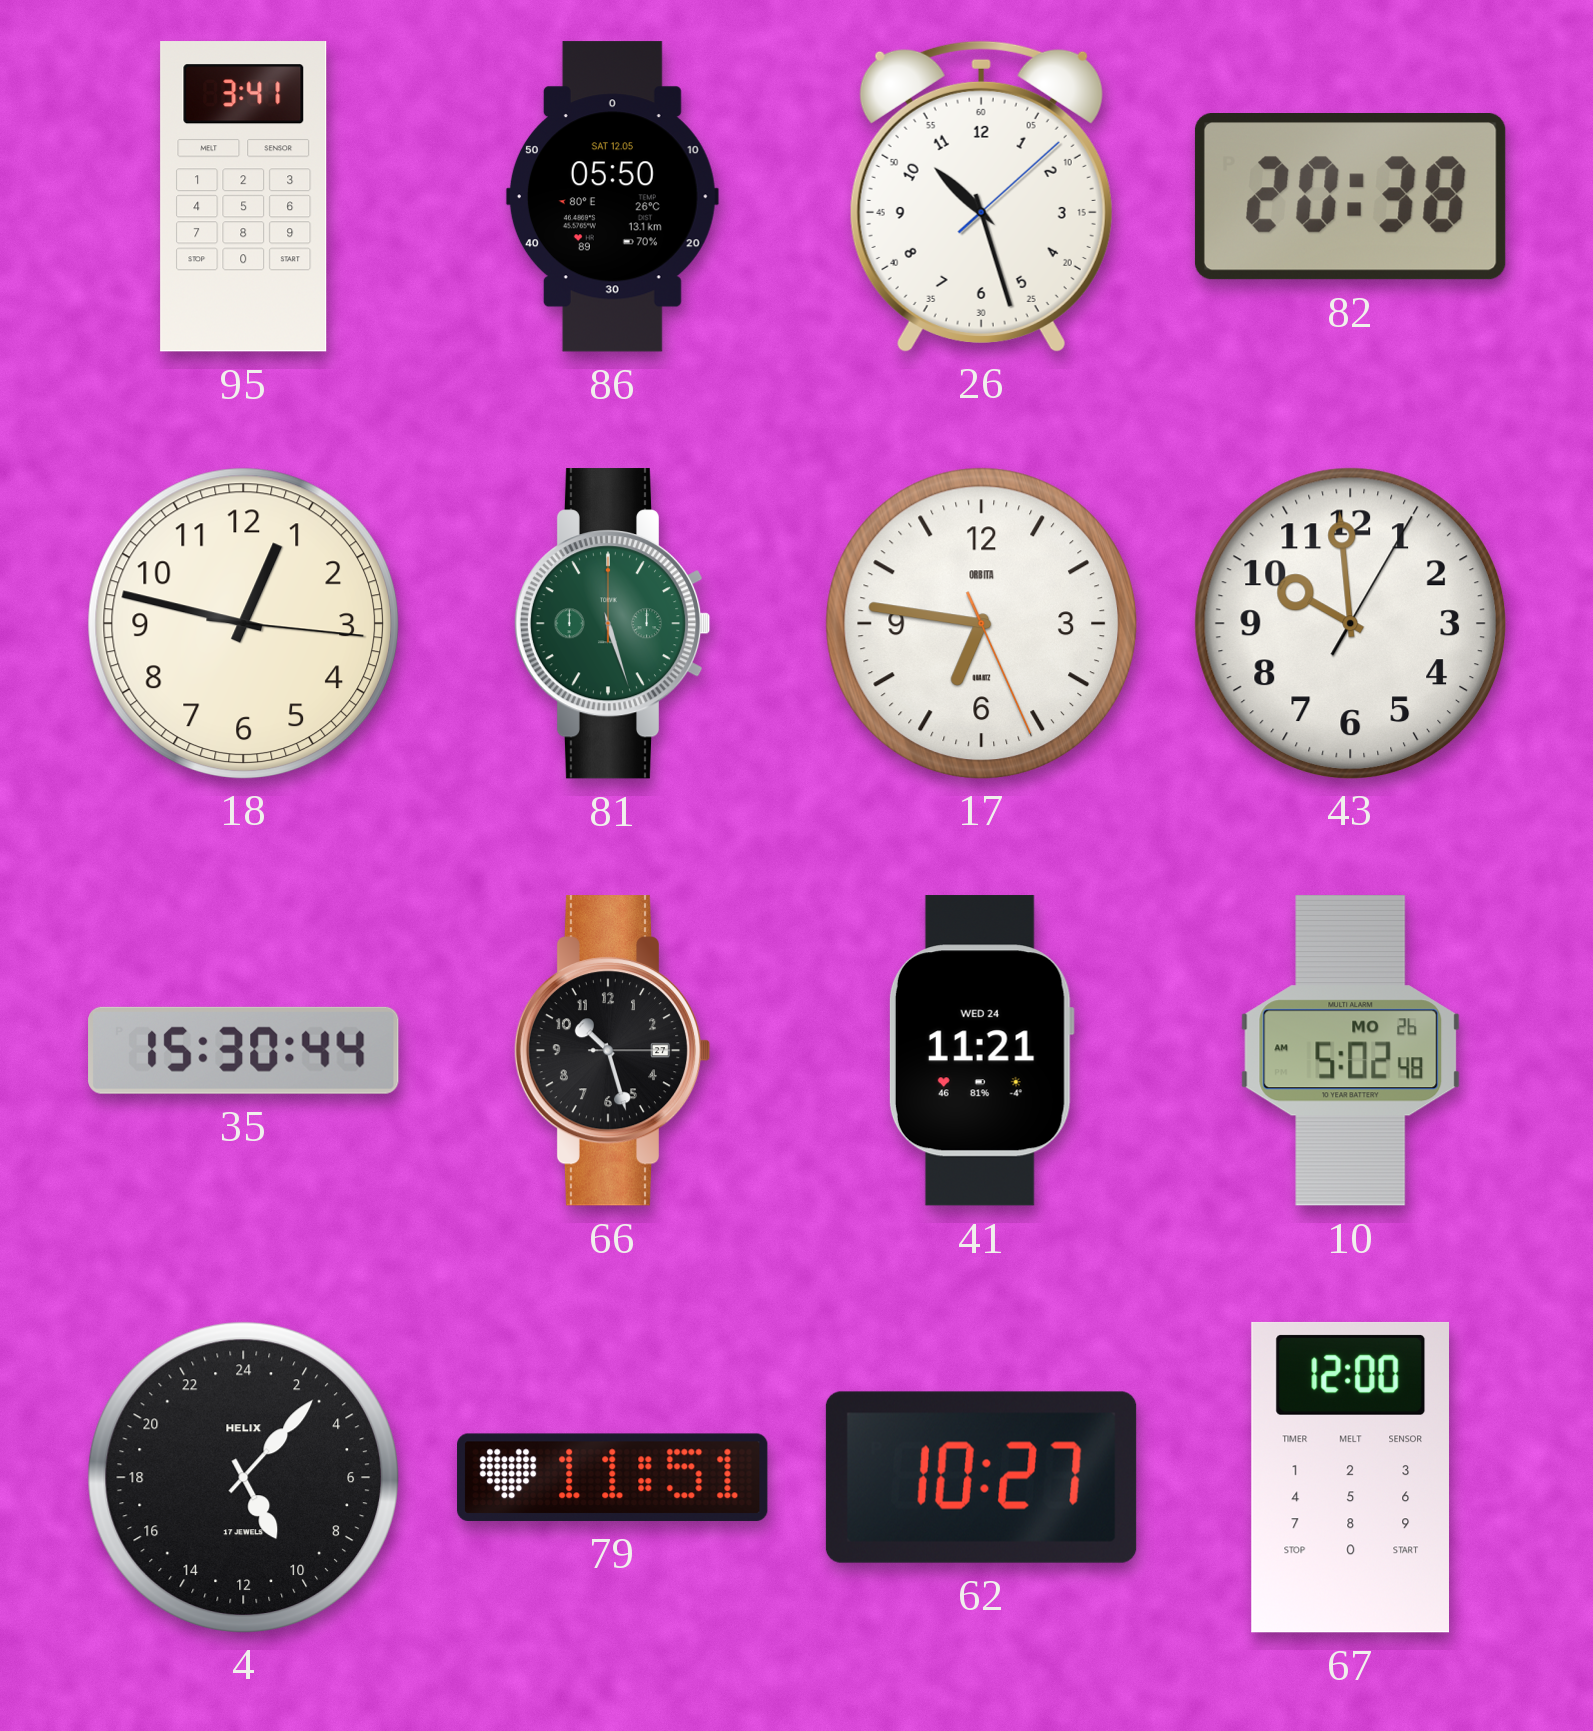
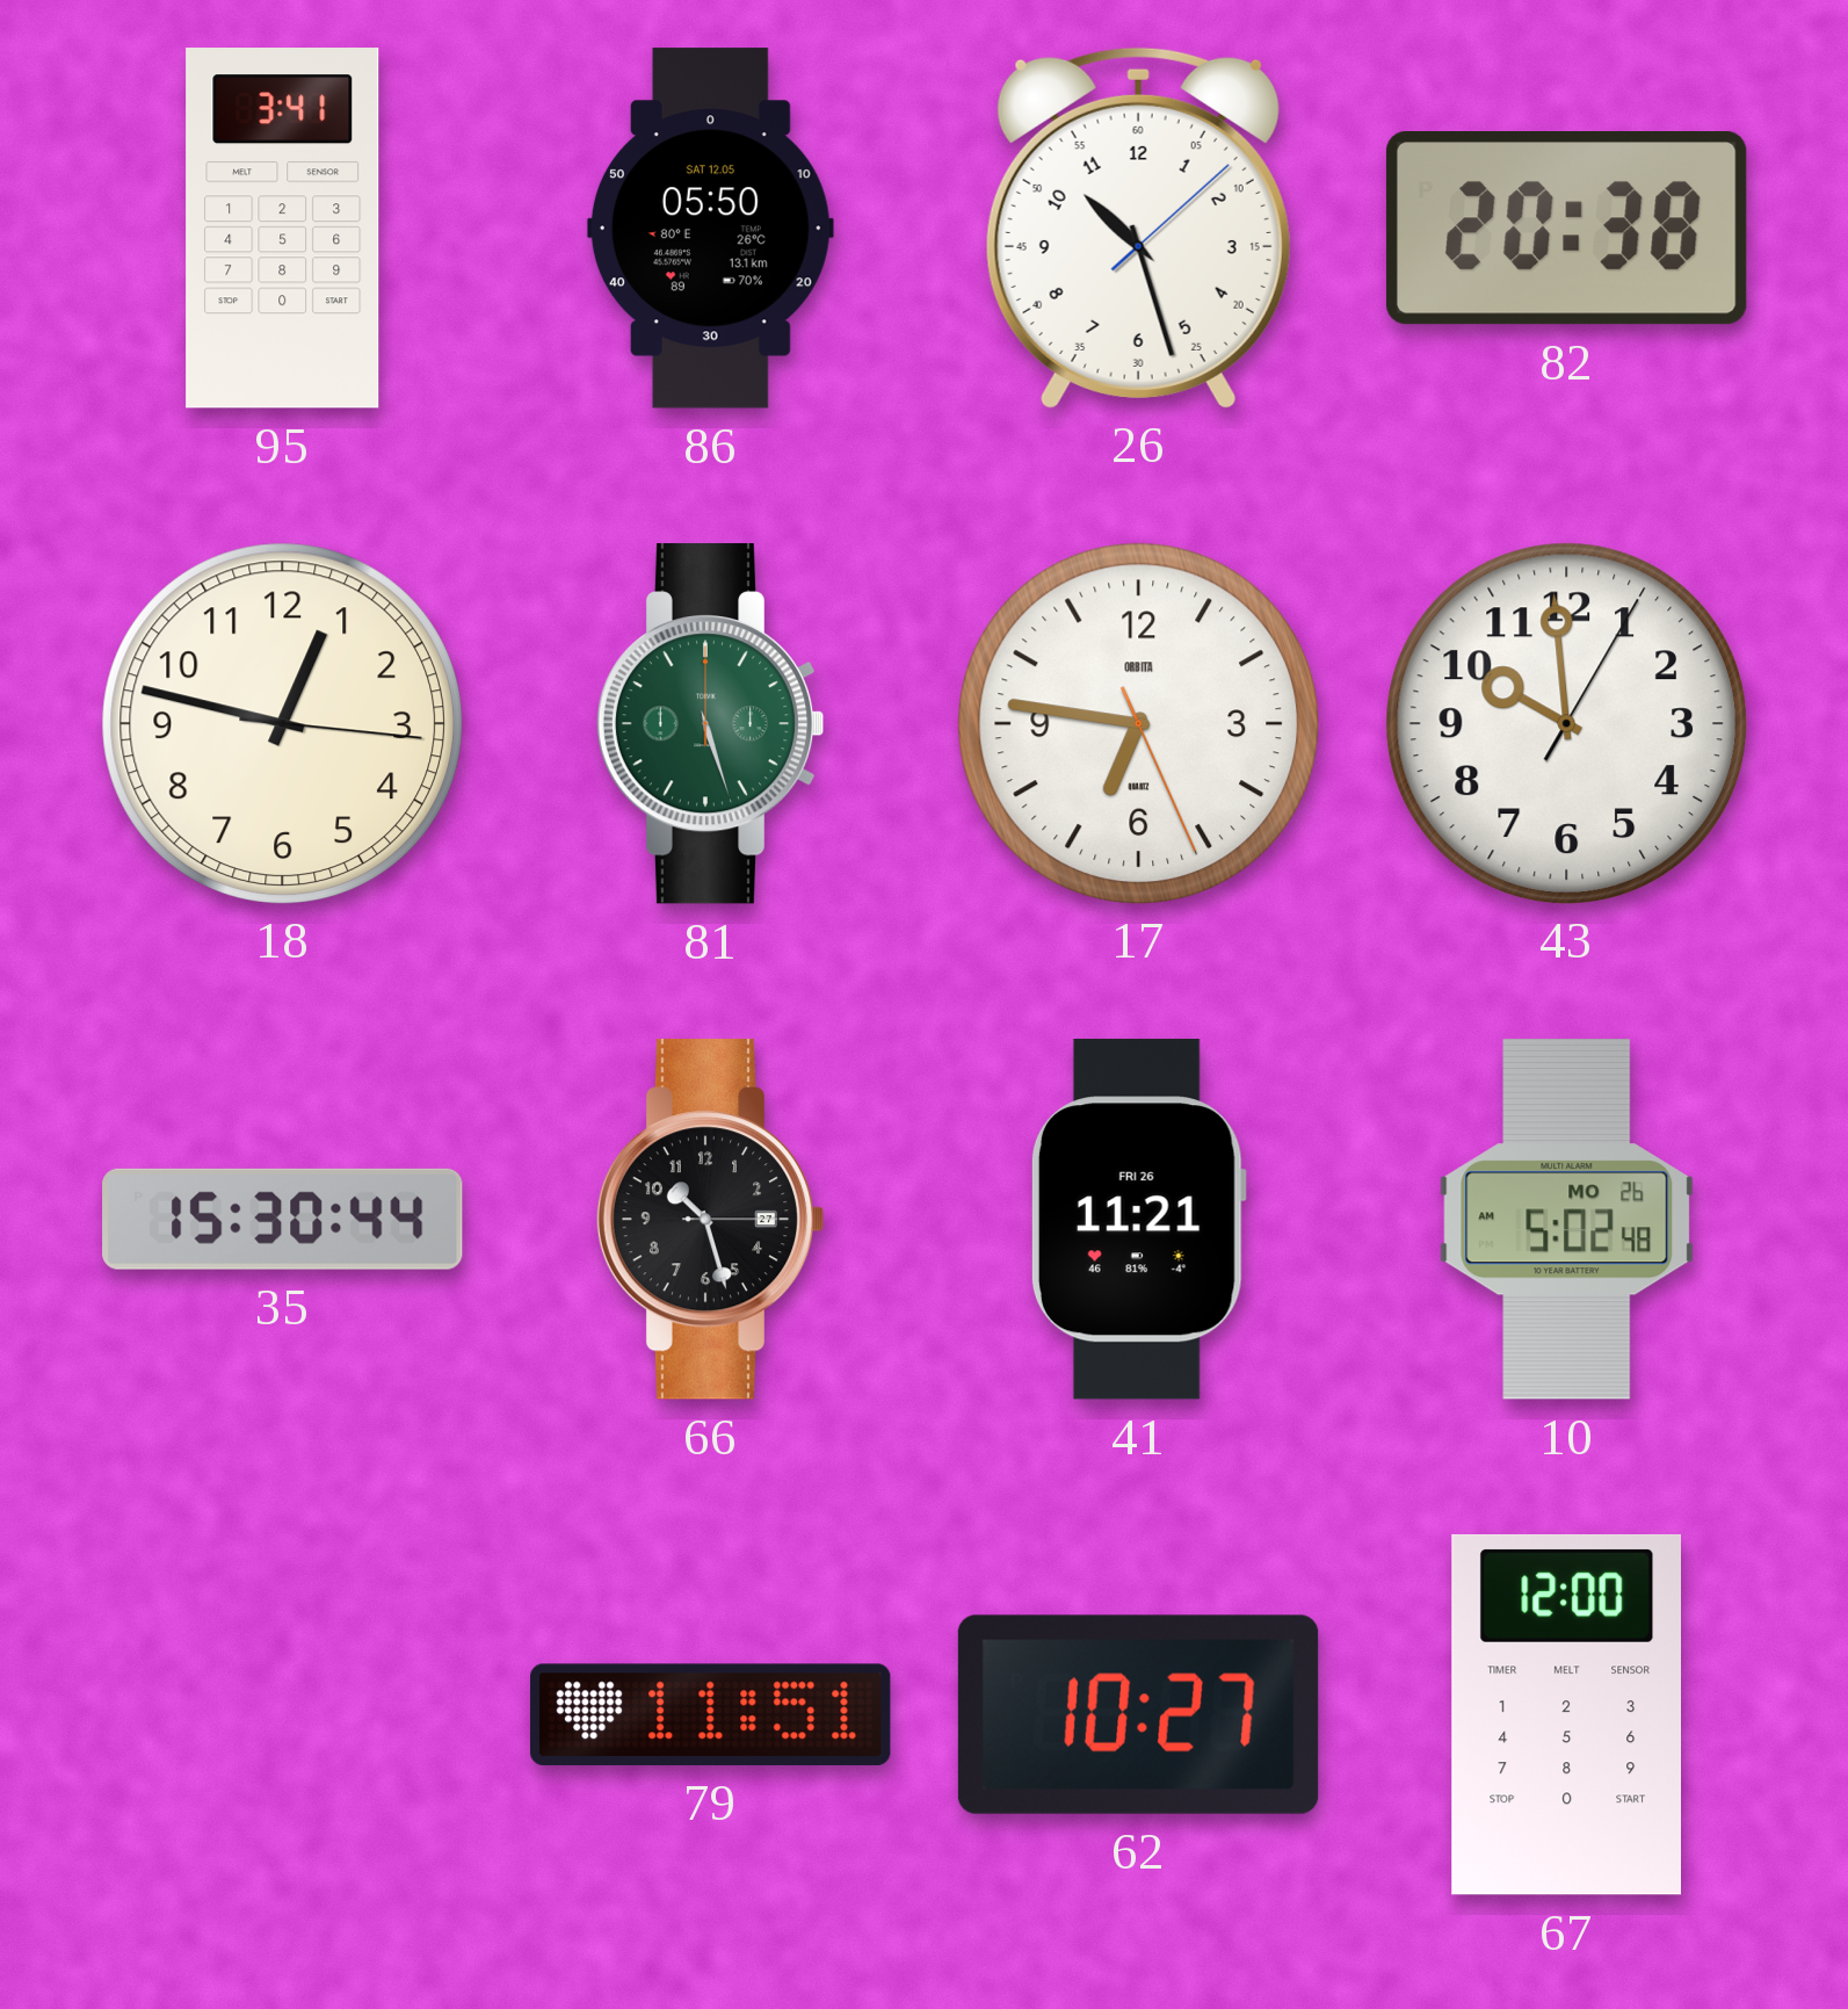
41 date: WED 24 -> FRI 26 (1138, 1220)
4: 10:07 -> none (243, 1477)
